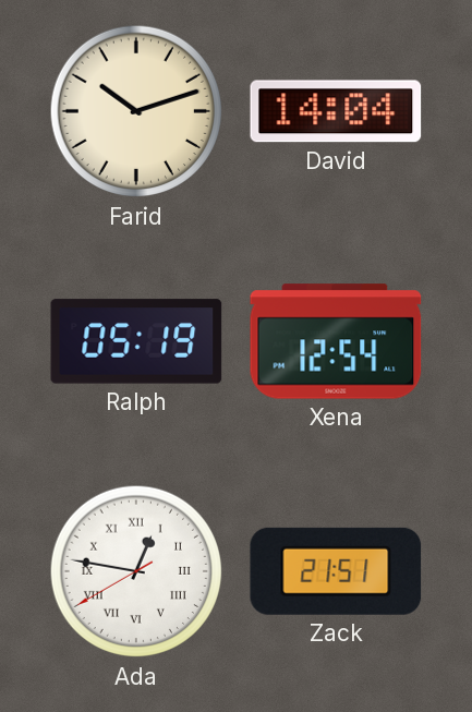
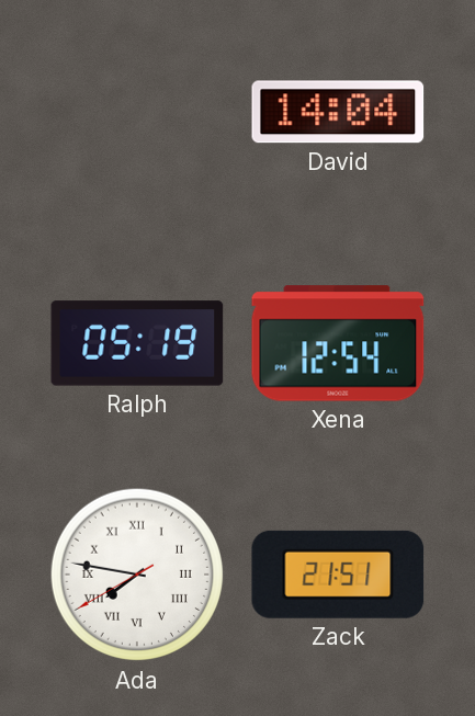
Farid: 10:12 -> none (136, 111)
Ada: 12:46 -> 7:46 (137, 575)
